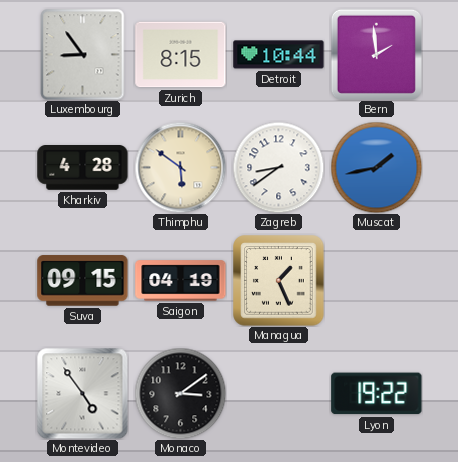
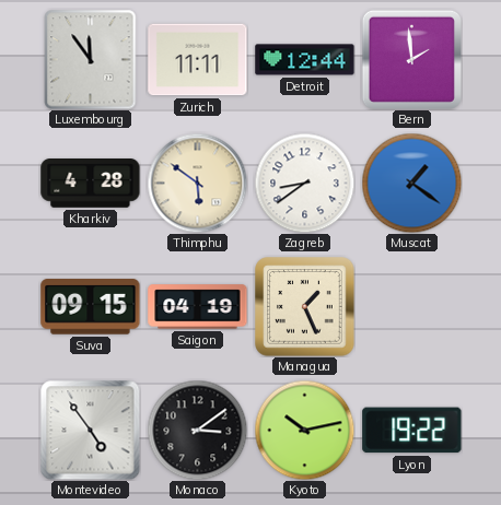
Luxembourg: 8:54 -> 11:54 (91, 60)
Zurich: 8:15 -> 11:11 (198, 60)
Detroit: 10:44 -> 12:44 (305, 60)
Muscat: 1:43 -> 1:21 (411, 183)
Kyoto: none -> 10:13 (304, 430)
